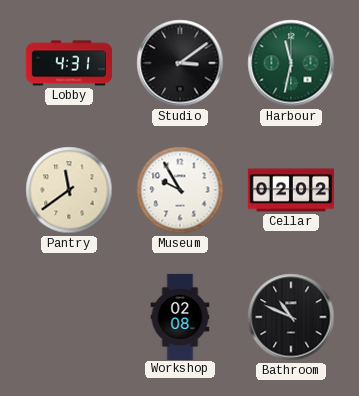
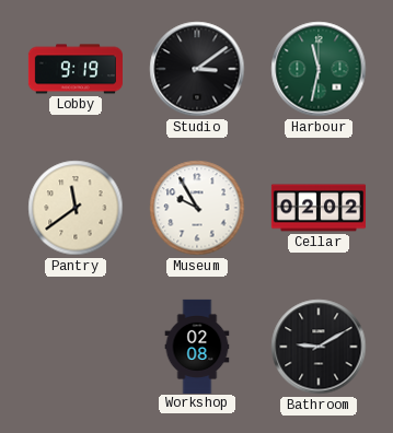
Lobby: 4:31 -> 9:19 (74, 69)
Bathroom: 10:49 -> 9:10 (319, 347)
